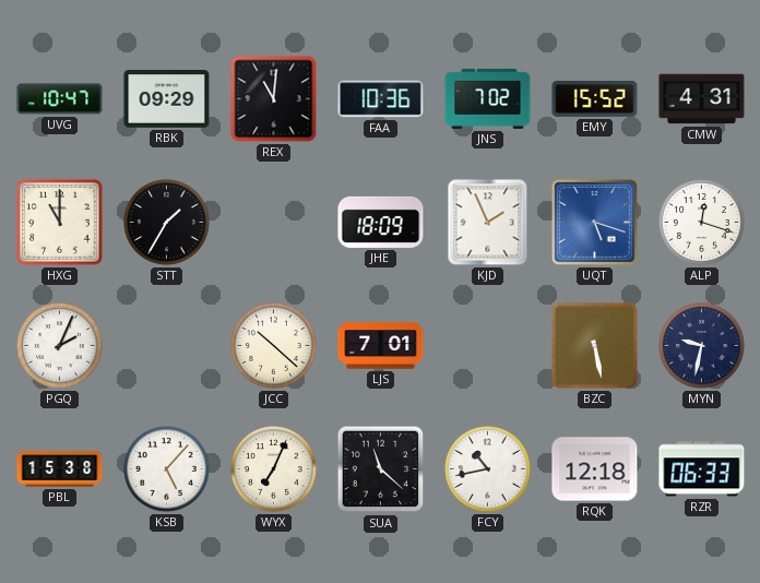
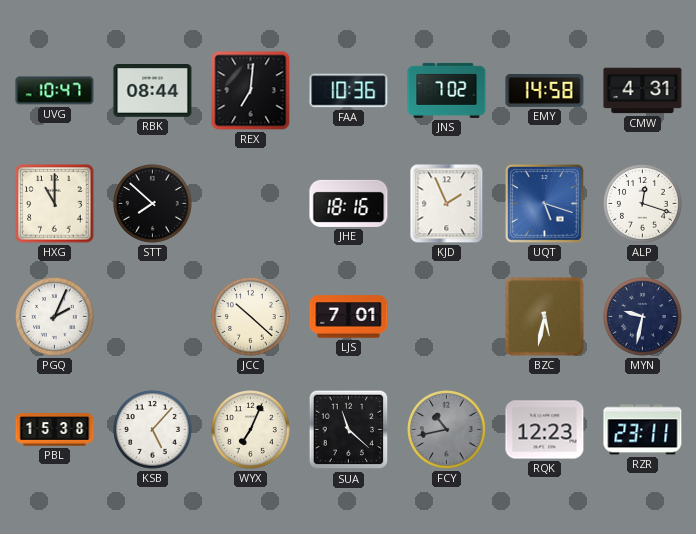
RBK: 09:29 -> 08:44 (153, 91)
REX: 11:01 -> 7:01 (251, 91)
EMY: 15:52 -> 14:58 (545, 91)
STT: 1:35 -> 7:52 (153, 204)
JHE: 18:09 -> 18:16 (349, 203)
BZC: 5:28 -> 5:32 (545, 317)
FCY dial: white -> grey (447, 430)
RQK: 12:18 -> 12:23 (545, 430)
RZR: 06:33 -> 23:11 (643, 430)
